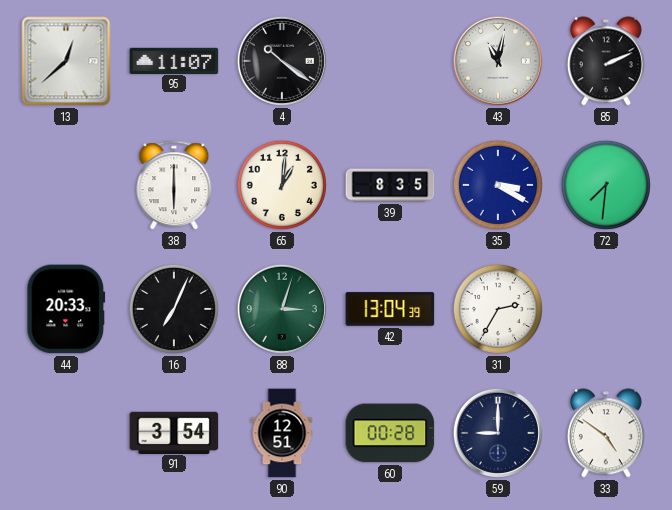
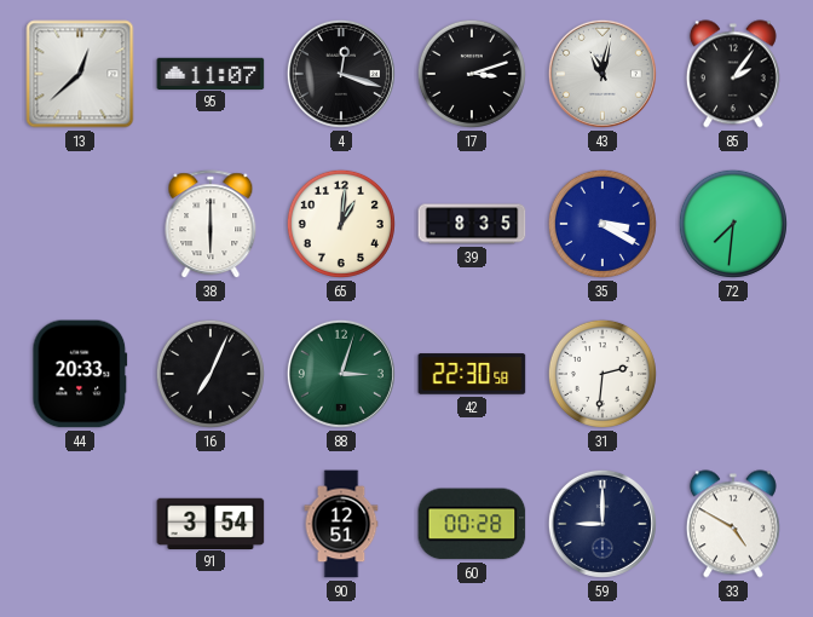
4: 10:21 -> 12:18 (341, 74)
17: none -> 3:12 (472, 74)
85: 2:11 -> 2:06 (733, 74)
42: 13:04 -> 22:30 (472, 374)
31: 2:35 -> 2:31 (602, 374)
33: 4:51 -> 4:50 (733, 524)
